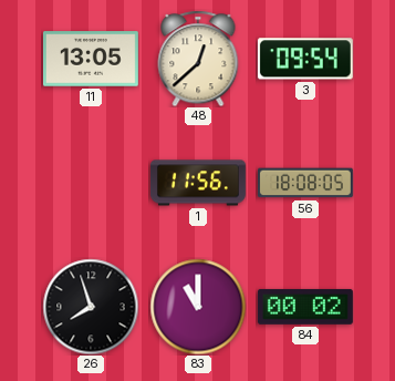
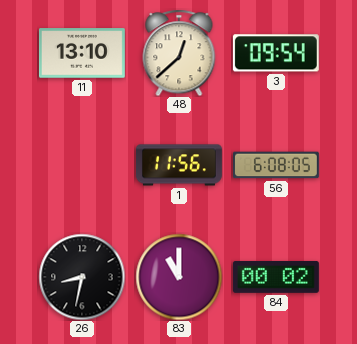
11: 13:05 -> 13:10 (82, 53)
56: 18:08 -> 6:08 (276, 165)
26: 7:57 -> 8:32 (82, 277)
